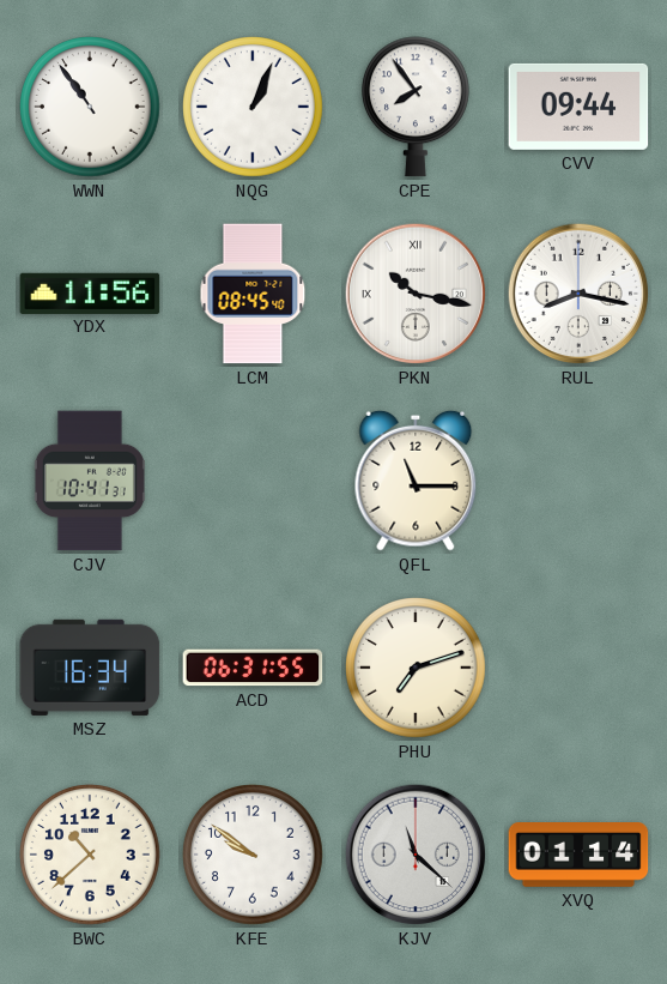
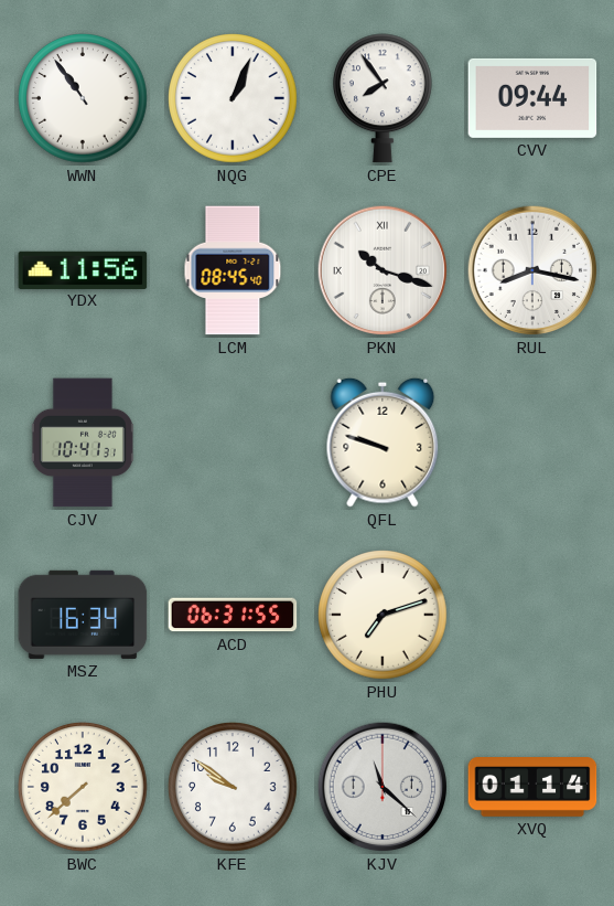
PKN: 10:17 -> 10:18 (383, 270)
QFL: 11:15 -> 9:48 (383, 443)
BWC: 10:38 -> 7:38 (83, 787)
